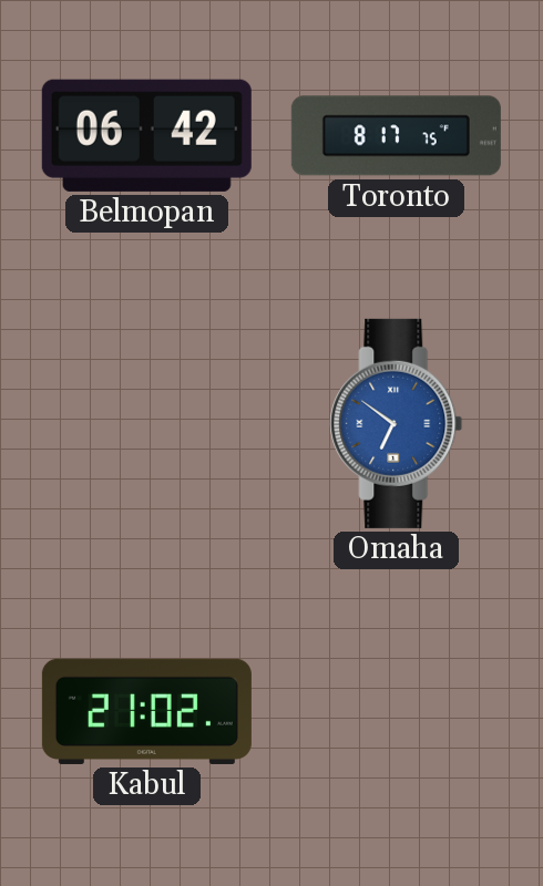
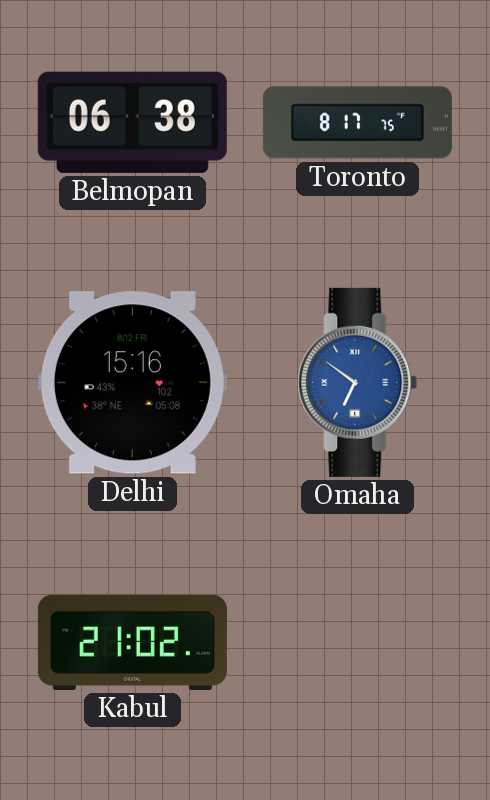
Belmopan: 06:42 -> 06:38 (132, 122)
Delhi: none -> 15:16 (132, 383)
